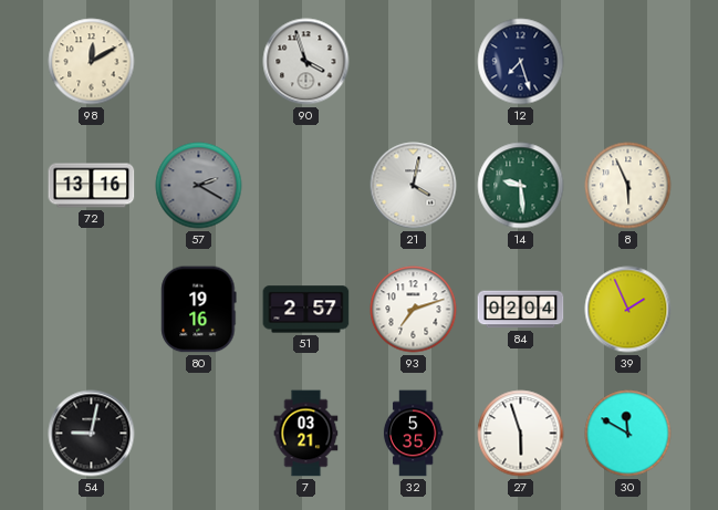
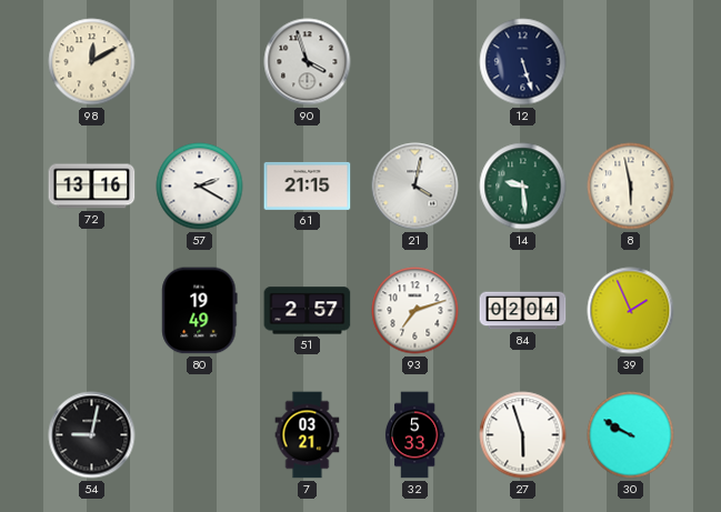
12: 7:27 -> 5:27 (523, 62)
57 dial: grey -> white (200, 187)
61: none -> 21:15 (308, 185)
8: 5:56 -> 5:58 (631, 187)
80: 19:16 -> 19:49 (200, 311)
32: 5:35 -> 5:33 (414, 435)
30: 11:50 -> 9:50 (631, 435)
